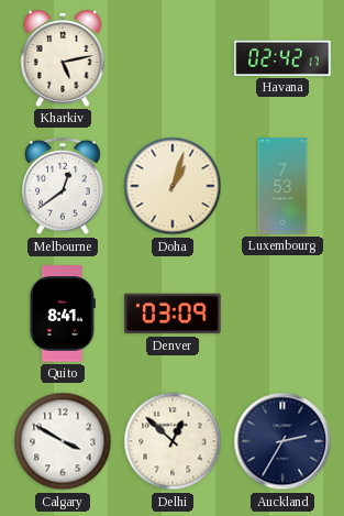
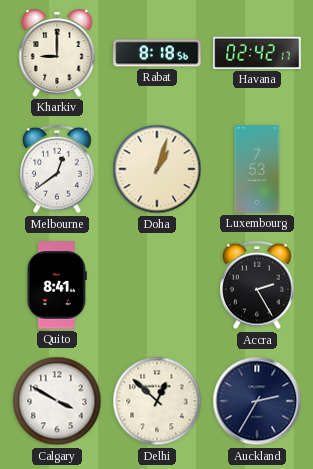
Kharkiv: 5:13 -> 9:00 (57, 53)
Rabat: none -> 8:18 (157, 53)
Denver: 03:09 -> none (173, 314)
Accra: none -> 2:25 (257, 285)
